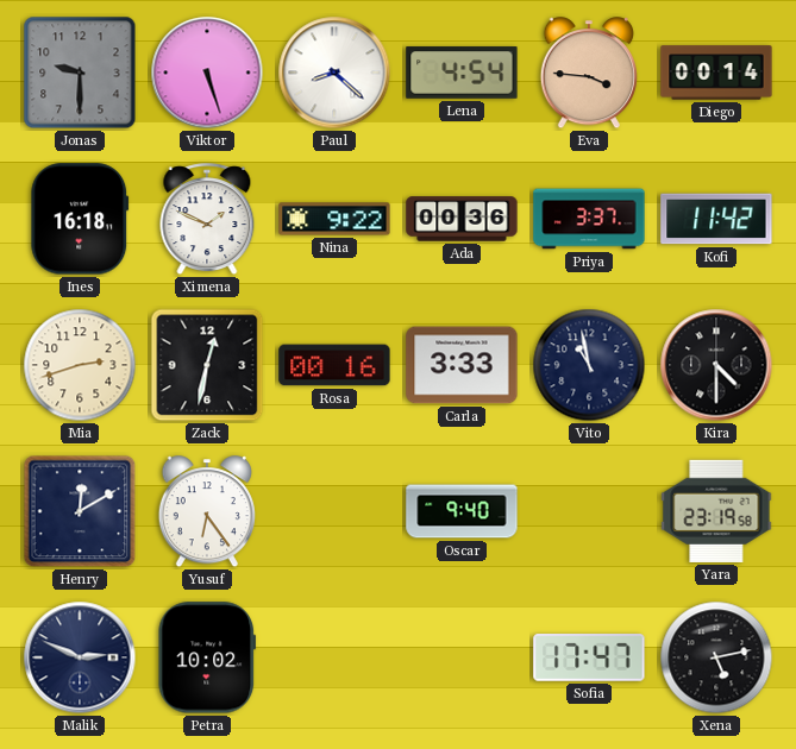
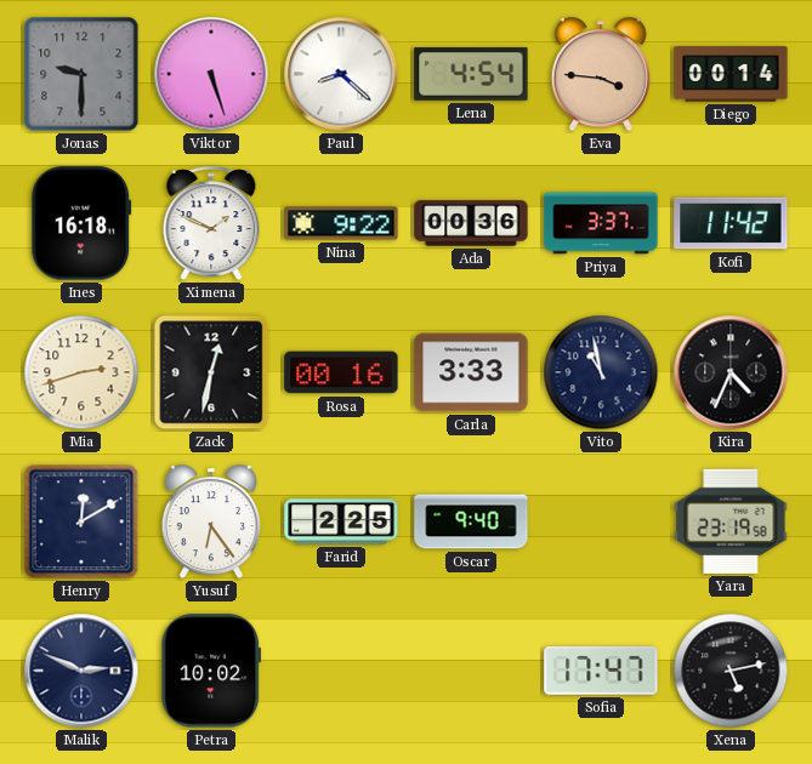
Kira: 4:30 -> 4:34 (731, 372)
Farid: none -> 2:25 (341, 521)
